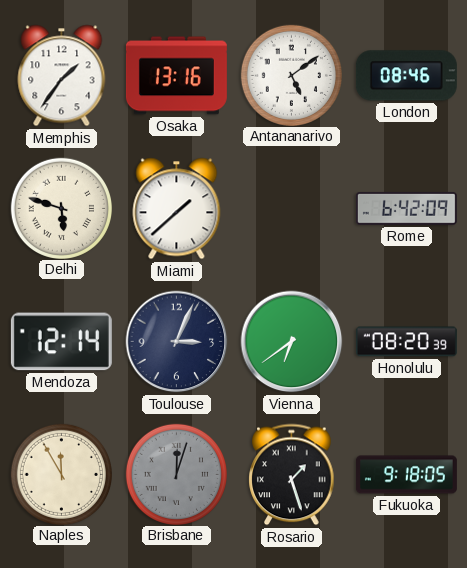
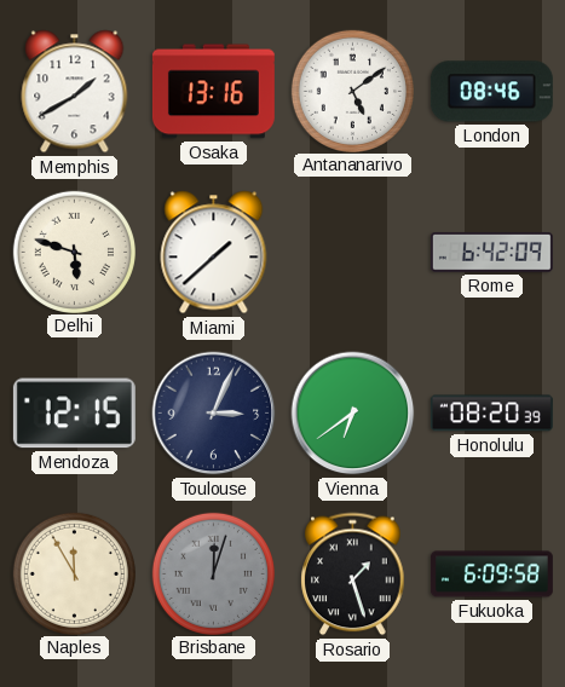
Memphis: 1:36 -> 1:40 (75, 92)
Mendoza: 12:14 -> 12:15 (74, 414)
Fukuoka: 9:18 -> 6:09 (491, 575)
